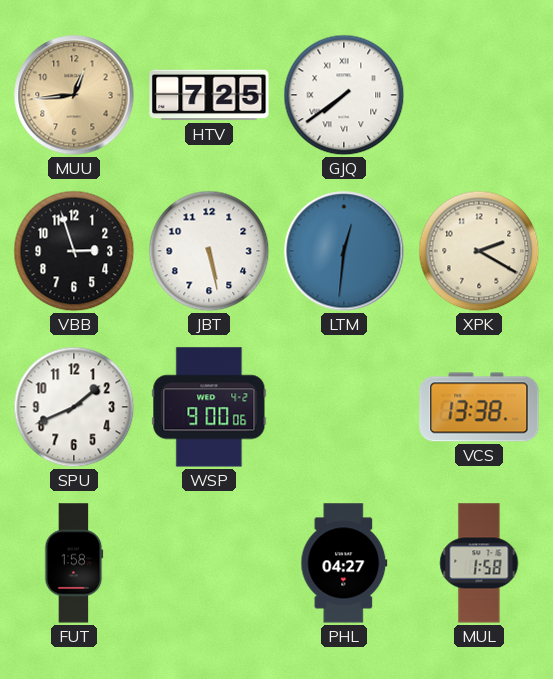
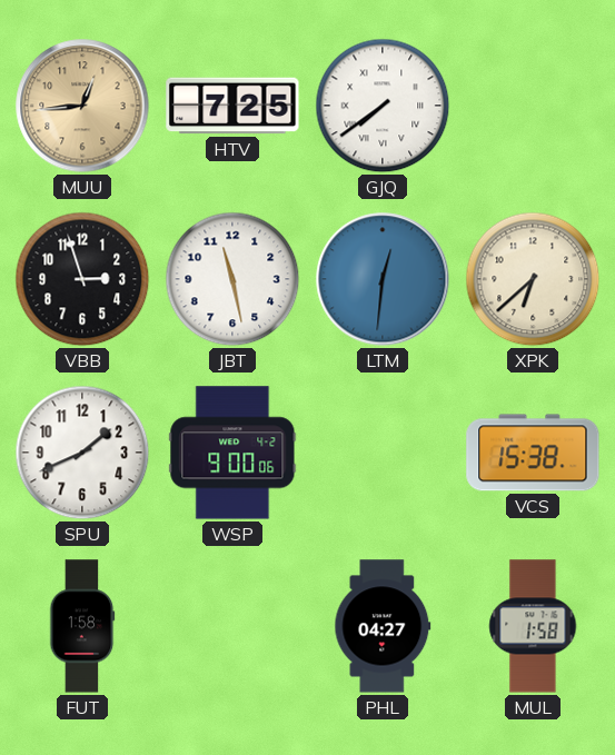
JBT: 5:28 -> 11:28 (232, 279)
XPK: 2:20 -> 6:38 (533, 279)
VCS: 13:38 -> 15:38 (533, 453)
